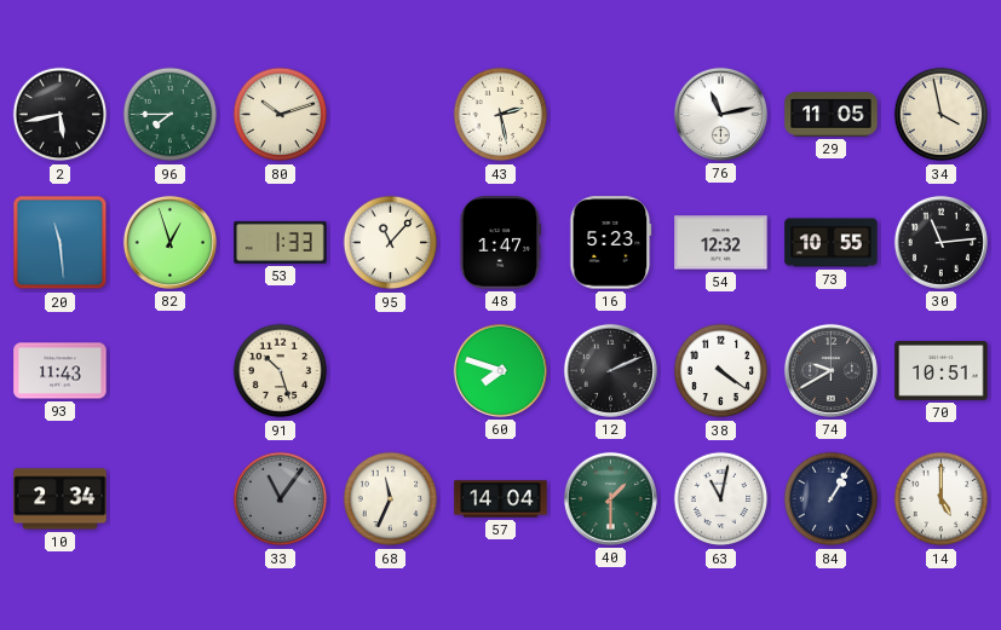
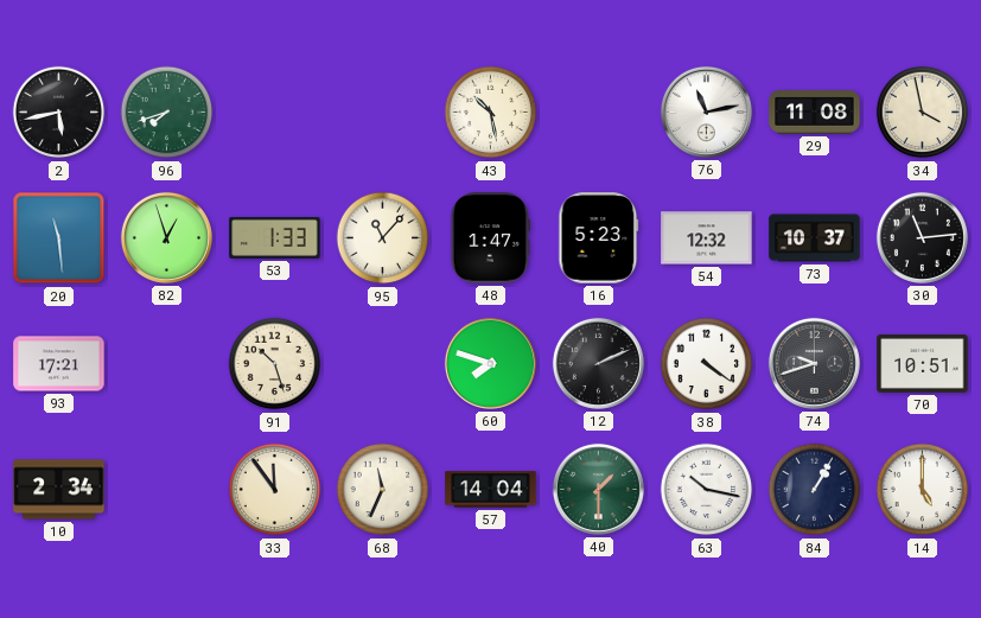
96: 7:45 -> 7:42 (167, 113)
80: 10:12 -> none (281, 115)
43: 2:28 -> 10:28 (491, 113)
29: 11:05 -> 11:08 (815, 113)
73: 10:55 -> 10:37 (815, 238)
93: 11:43 -> 17:21 (59, 364)
74: 9:40 -> 9:42 (814, 363)
33: 11:06 -> 11:54 (275, 490)
33 dial: grey -> cream (275, 490)
63: 11:02 -> 10:17 (707, 490)
